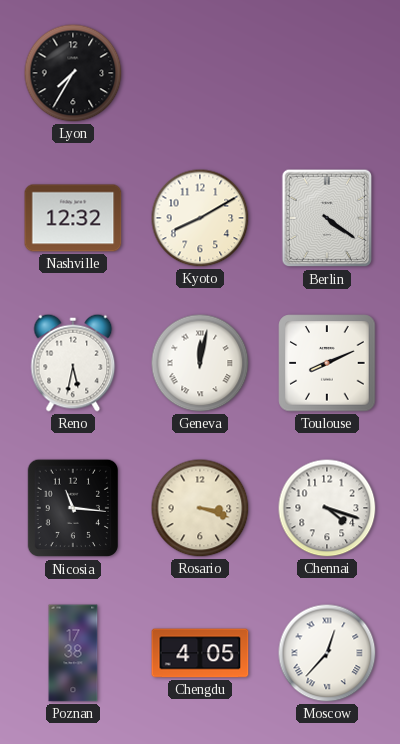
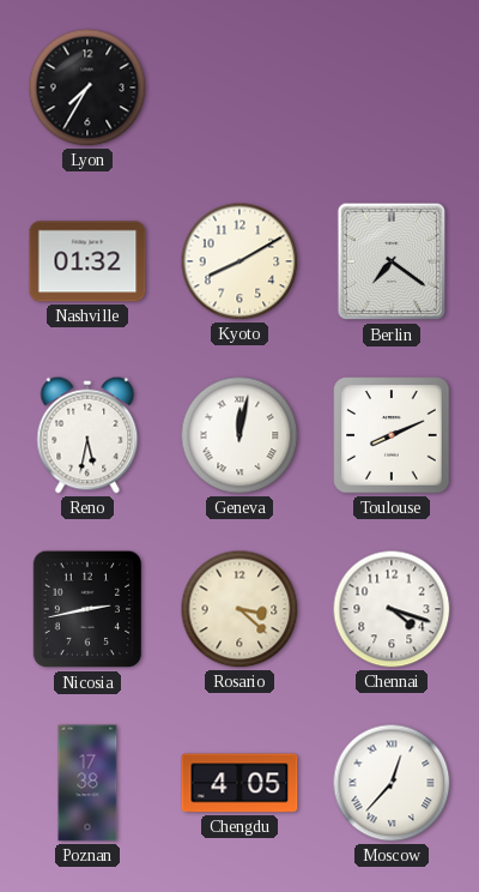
Nashville: 12:32 -> 01:32 (87, 261)
Berlin: 4:21 -> 7:21 (392, 261)
Nicosia: 11:16 -> 2:43 (87, 609)
Rosario: 3:18 -> 3:22 (239, 609)
